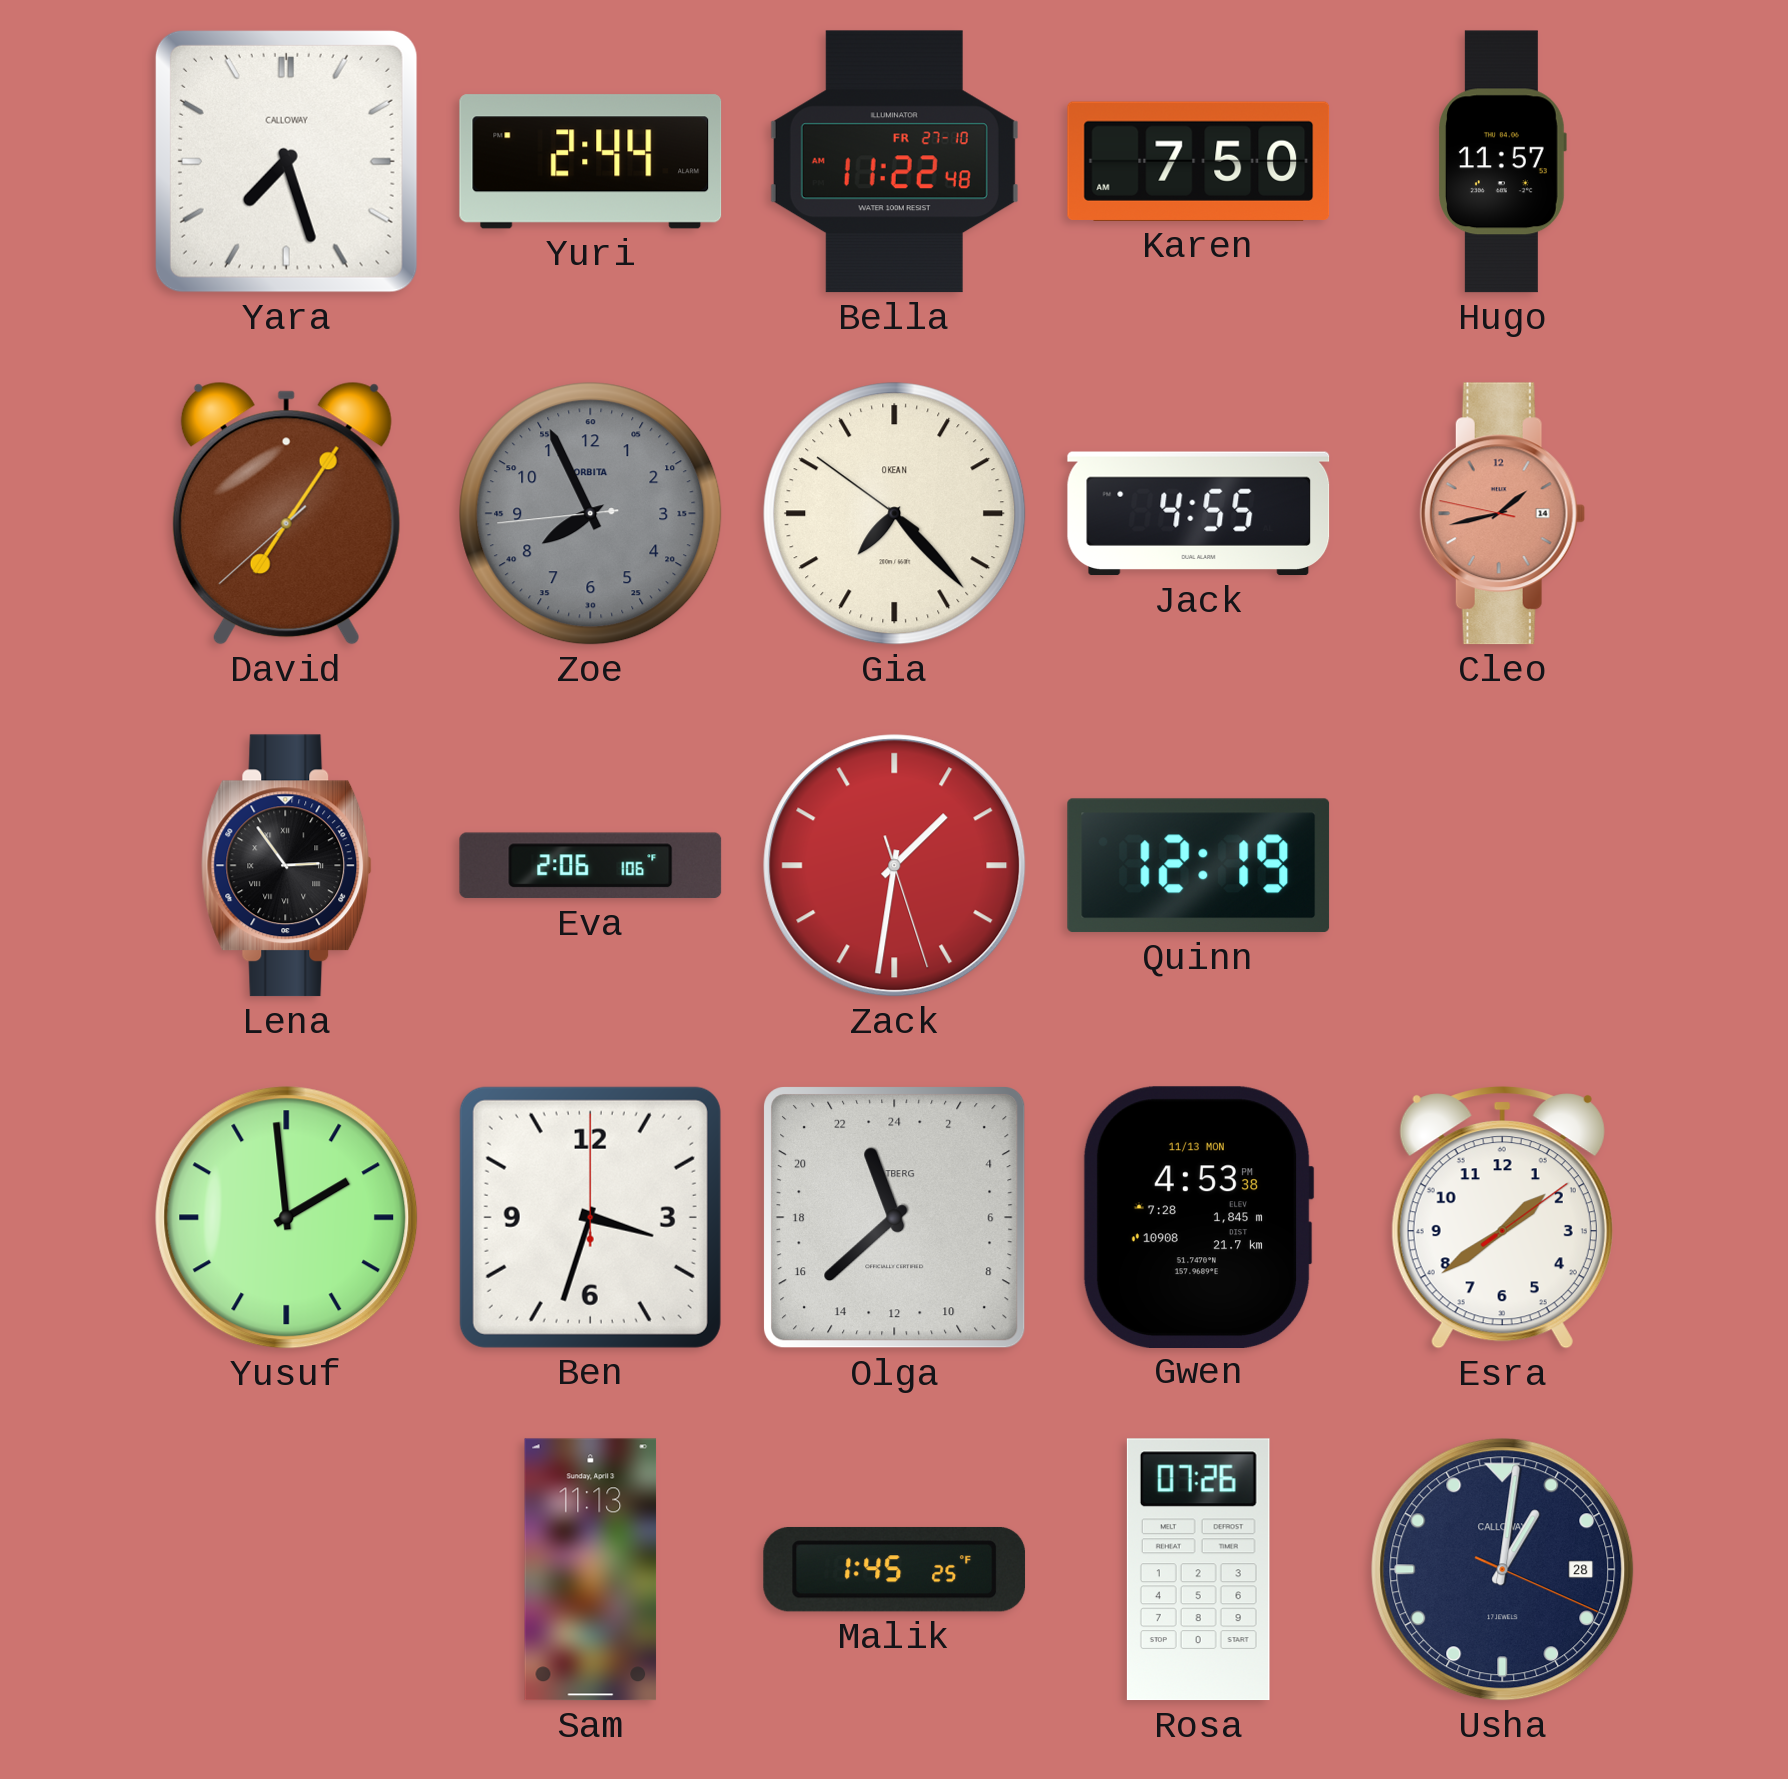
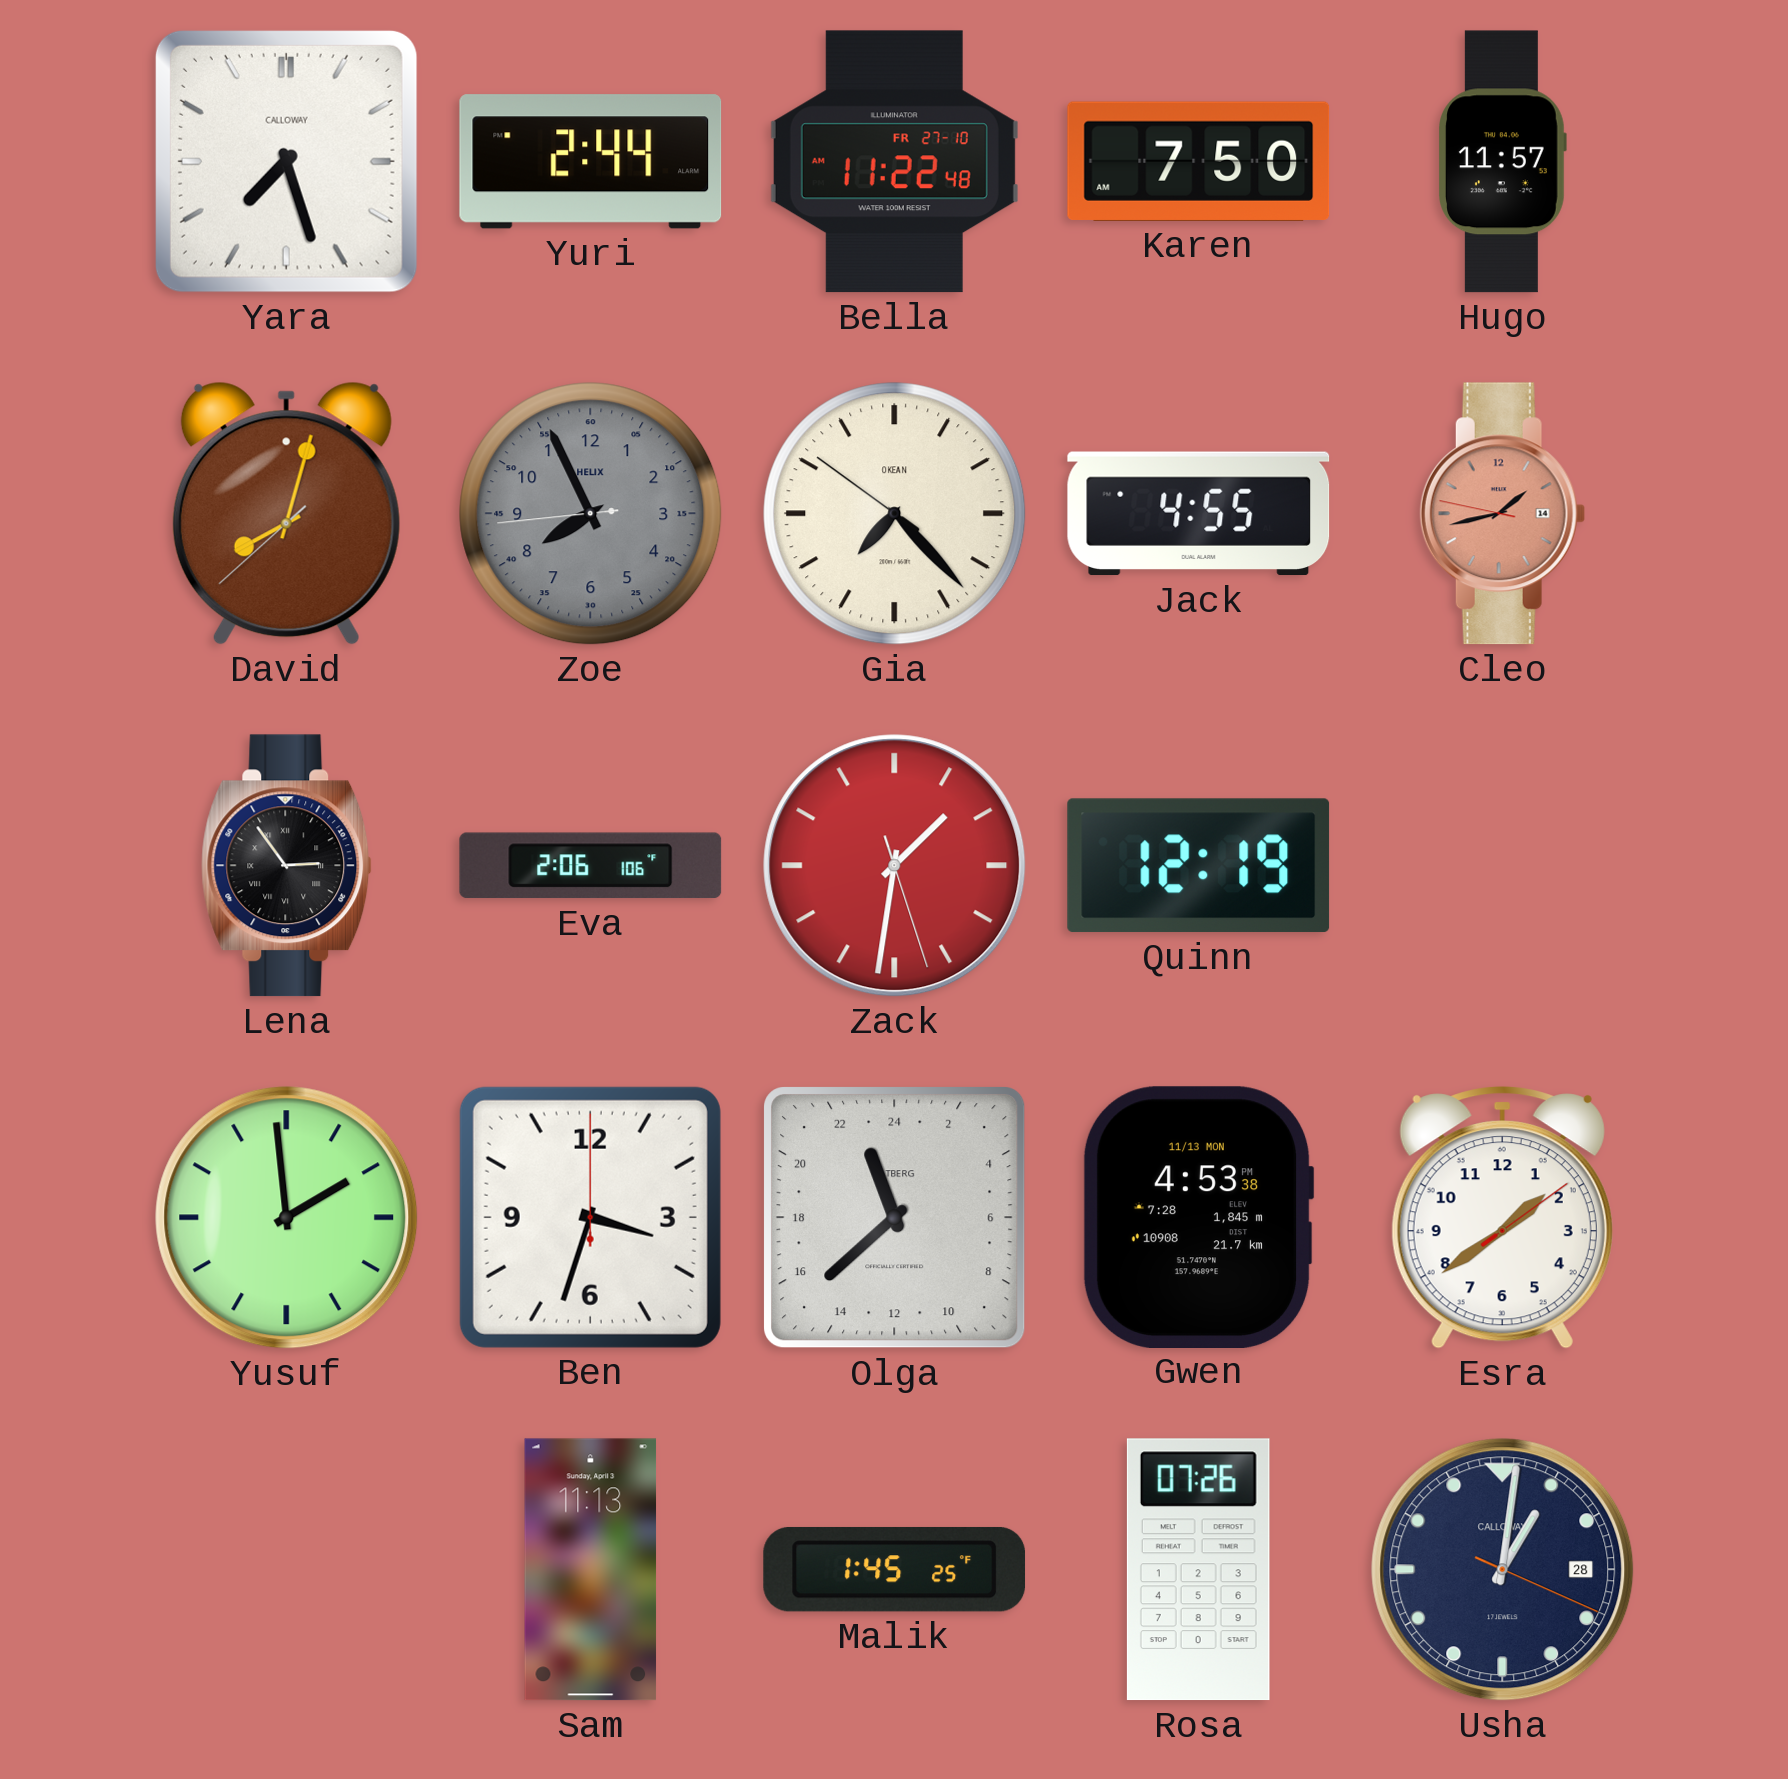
David: 7:05 -> 8:02 (286, 513)
Zoe brand: ORBITA -> HELIX (591, 514)
